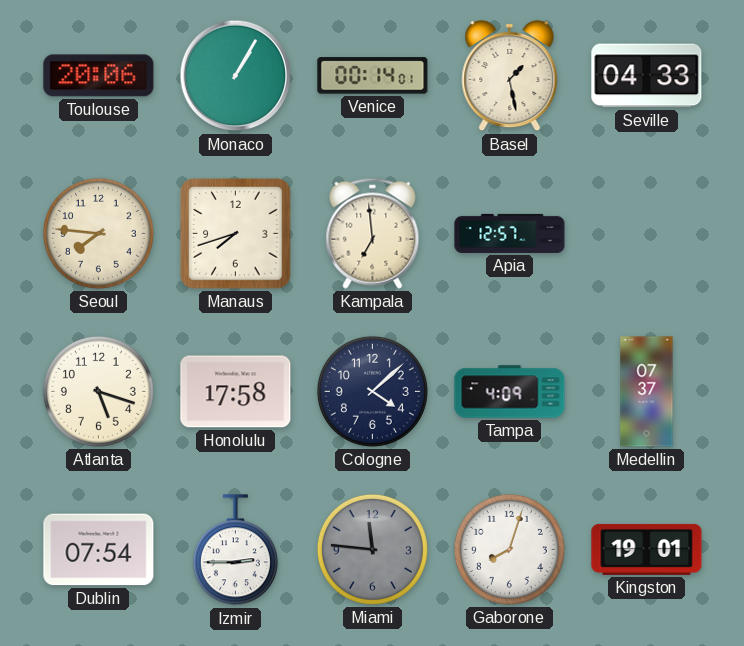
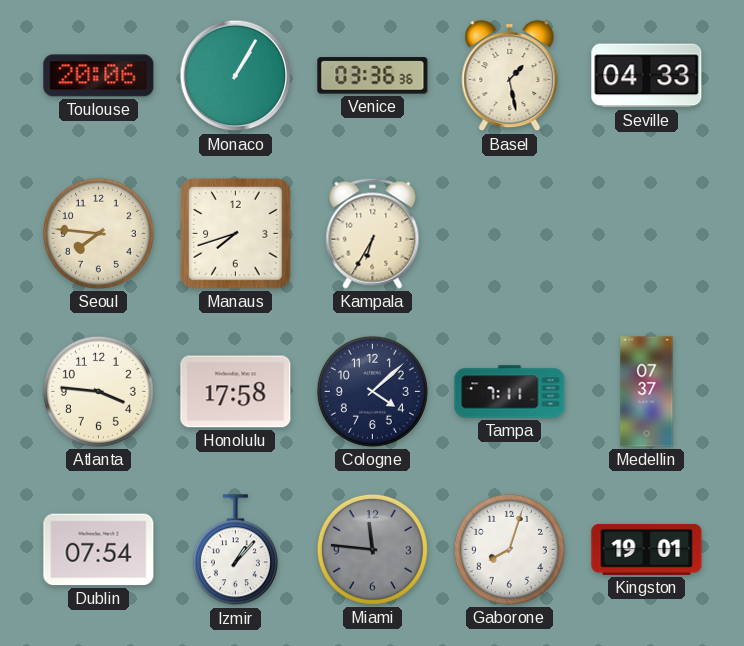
Venice: 00:14 -> 03:36 (373, 76)
Kampala: 6:59 -> 6:35 (373, 233)
Apia: 12:57 -> none (510, 233)
Atlanta: 5:18 -> 3:46 (98, 391)
Tampa: 4:09 -> 7:11 (510, 392)
Izmir: 2:45 -> 1:07 (235, 550)
